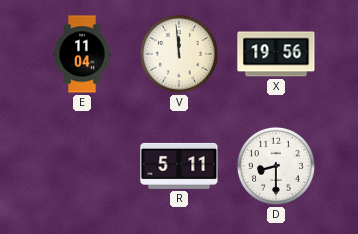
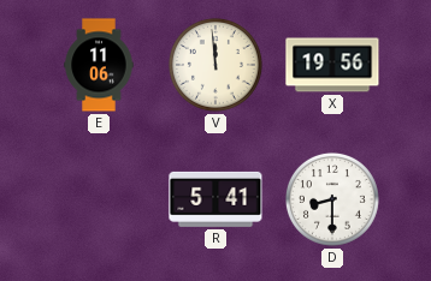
E: 11:04 -> 11:06 (99, 65)
R: 5:11 -> 5:41 (215, 199)
